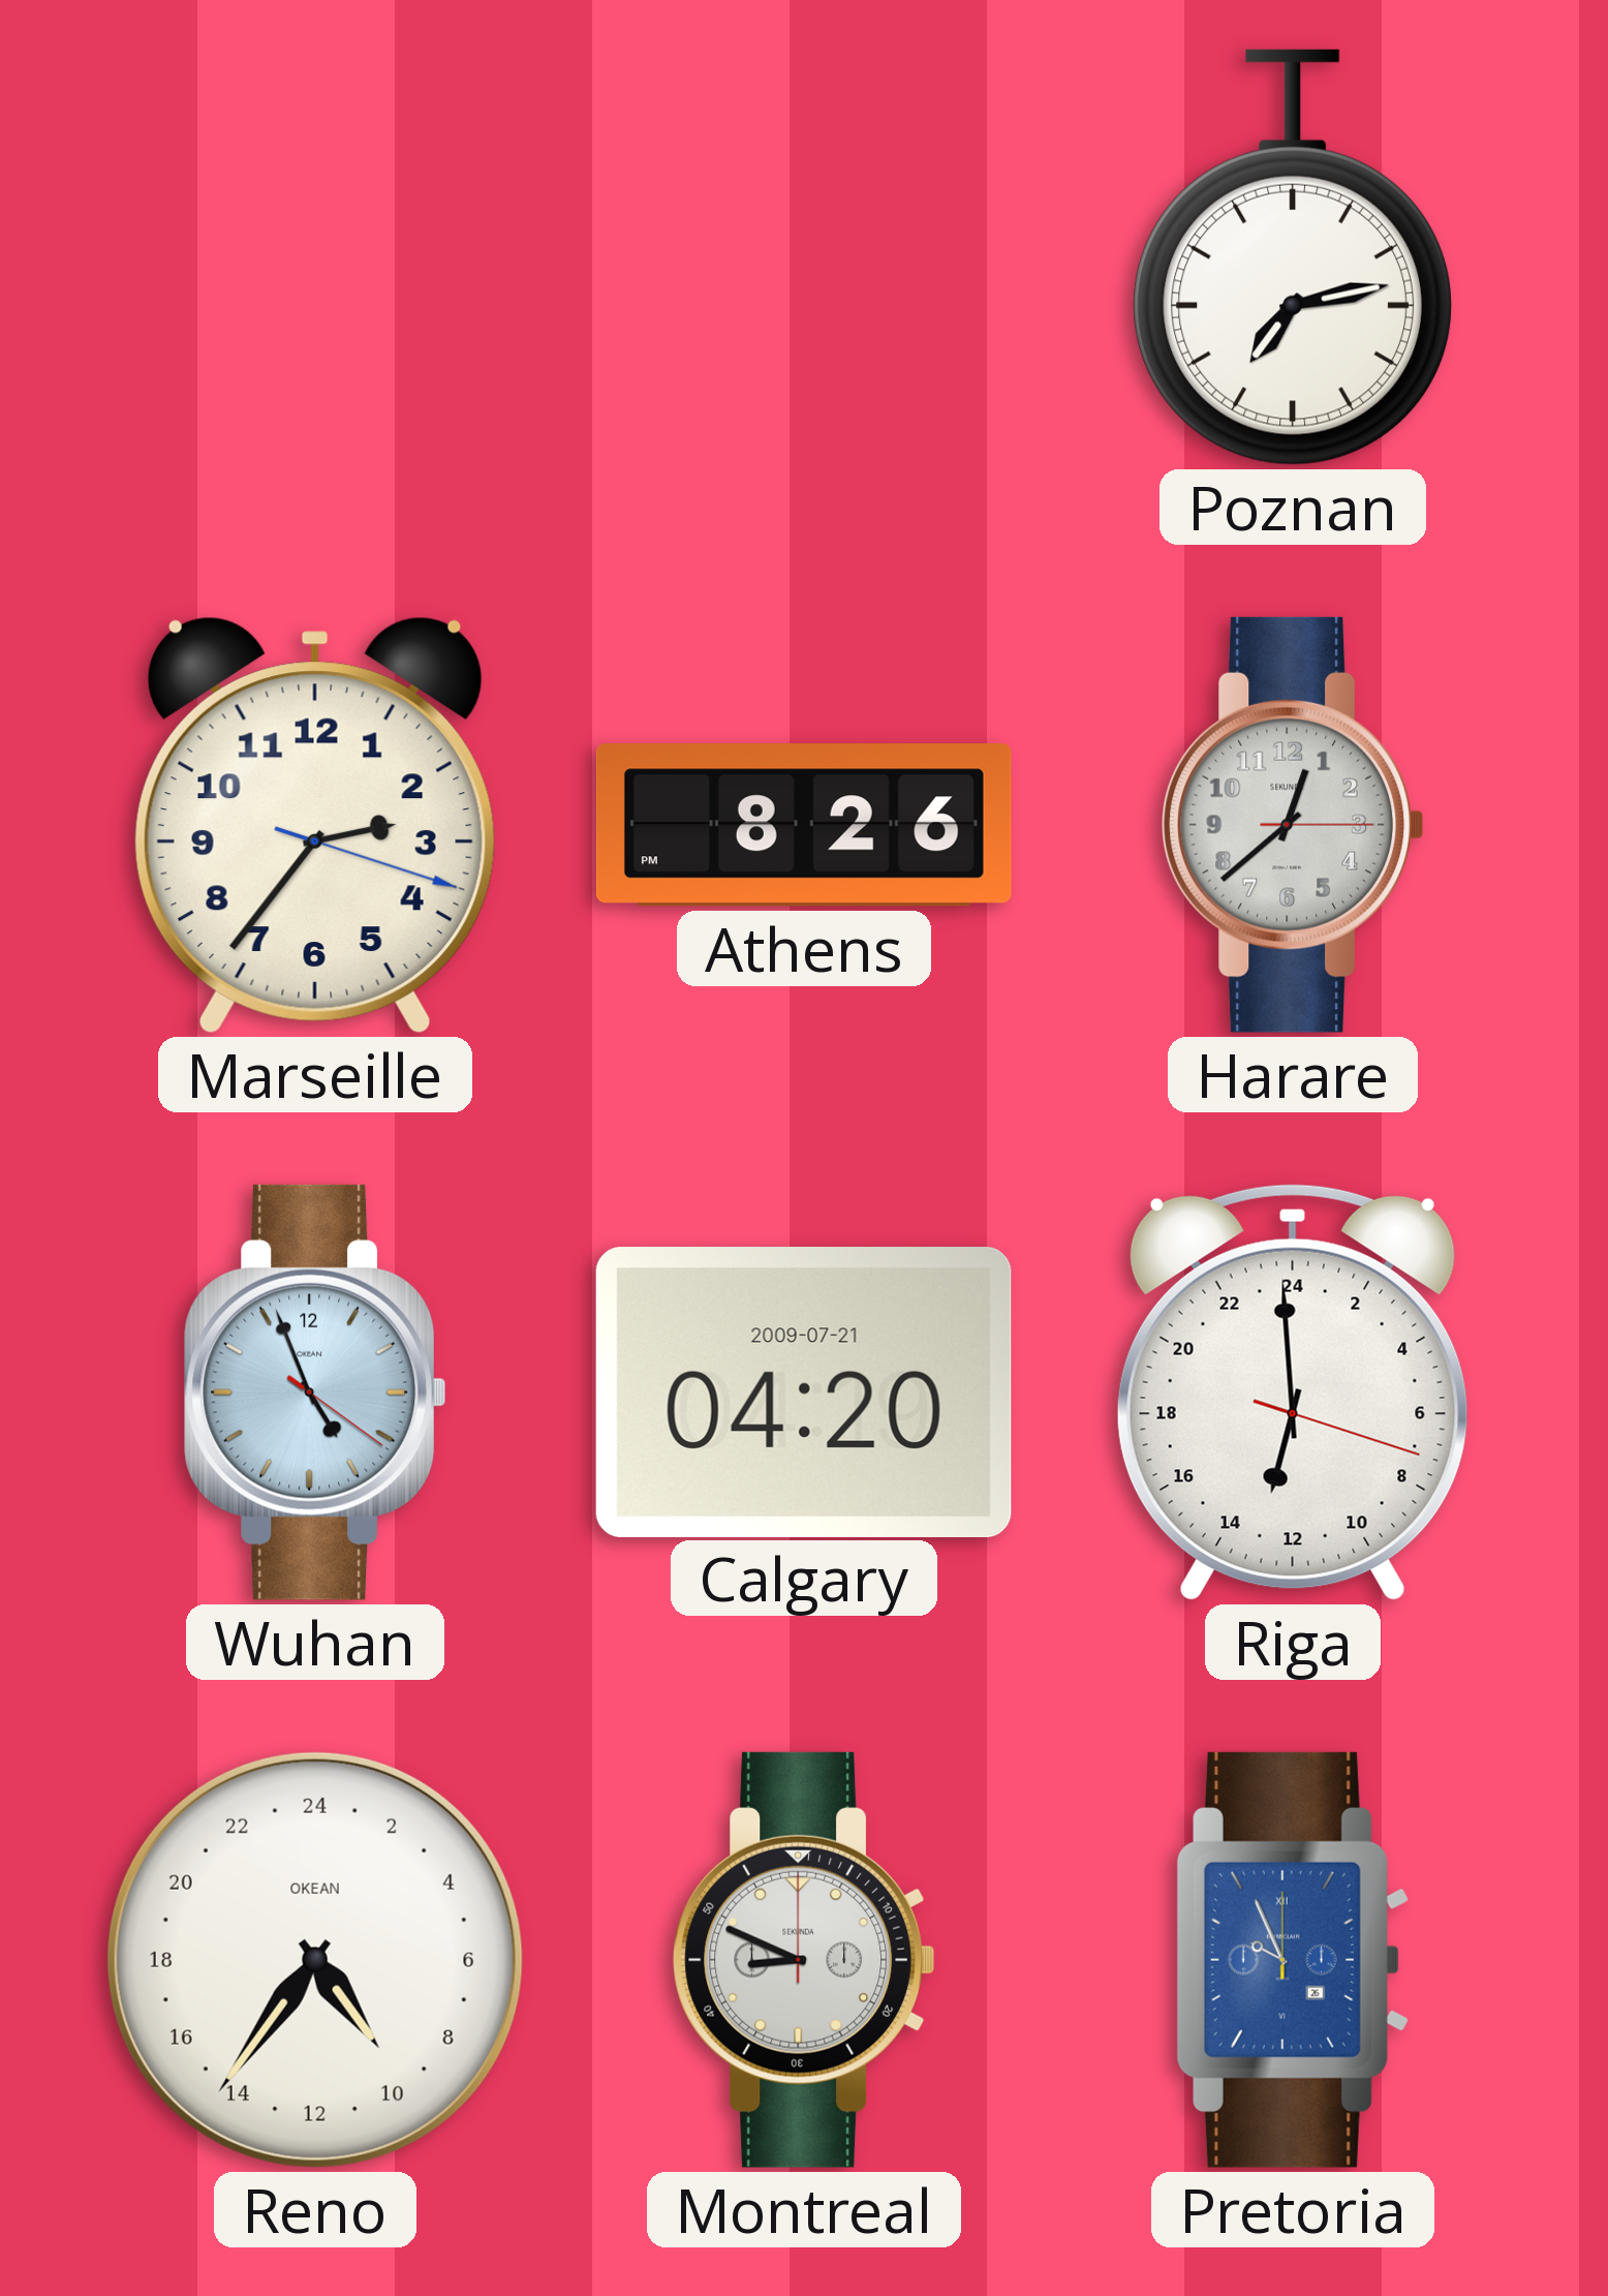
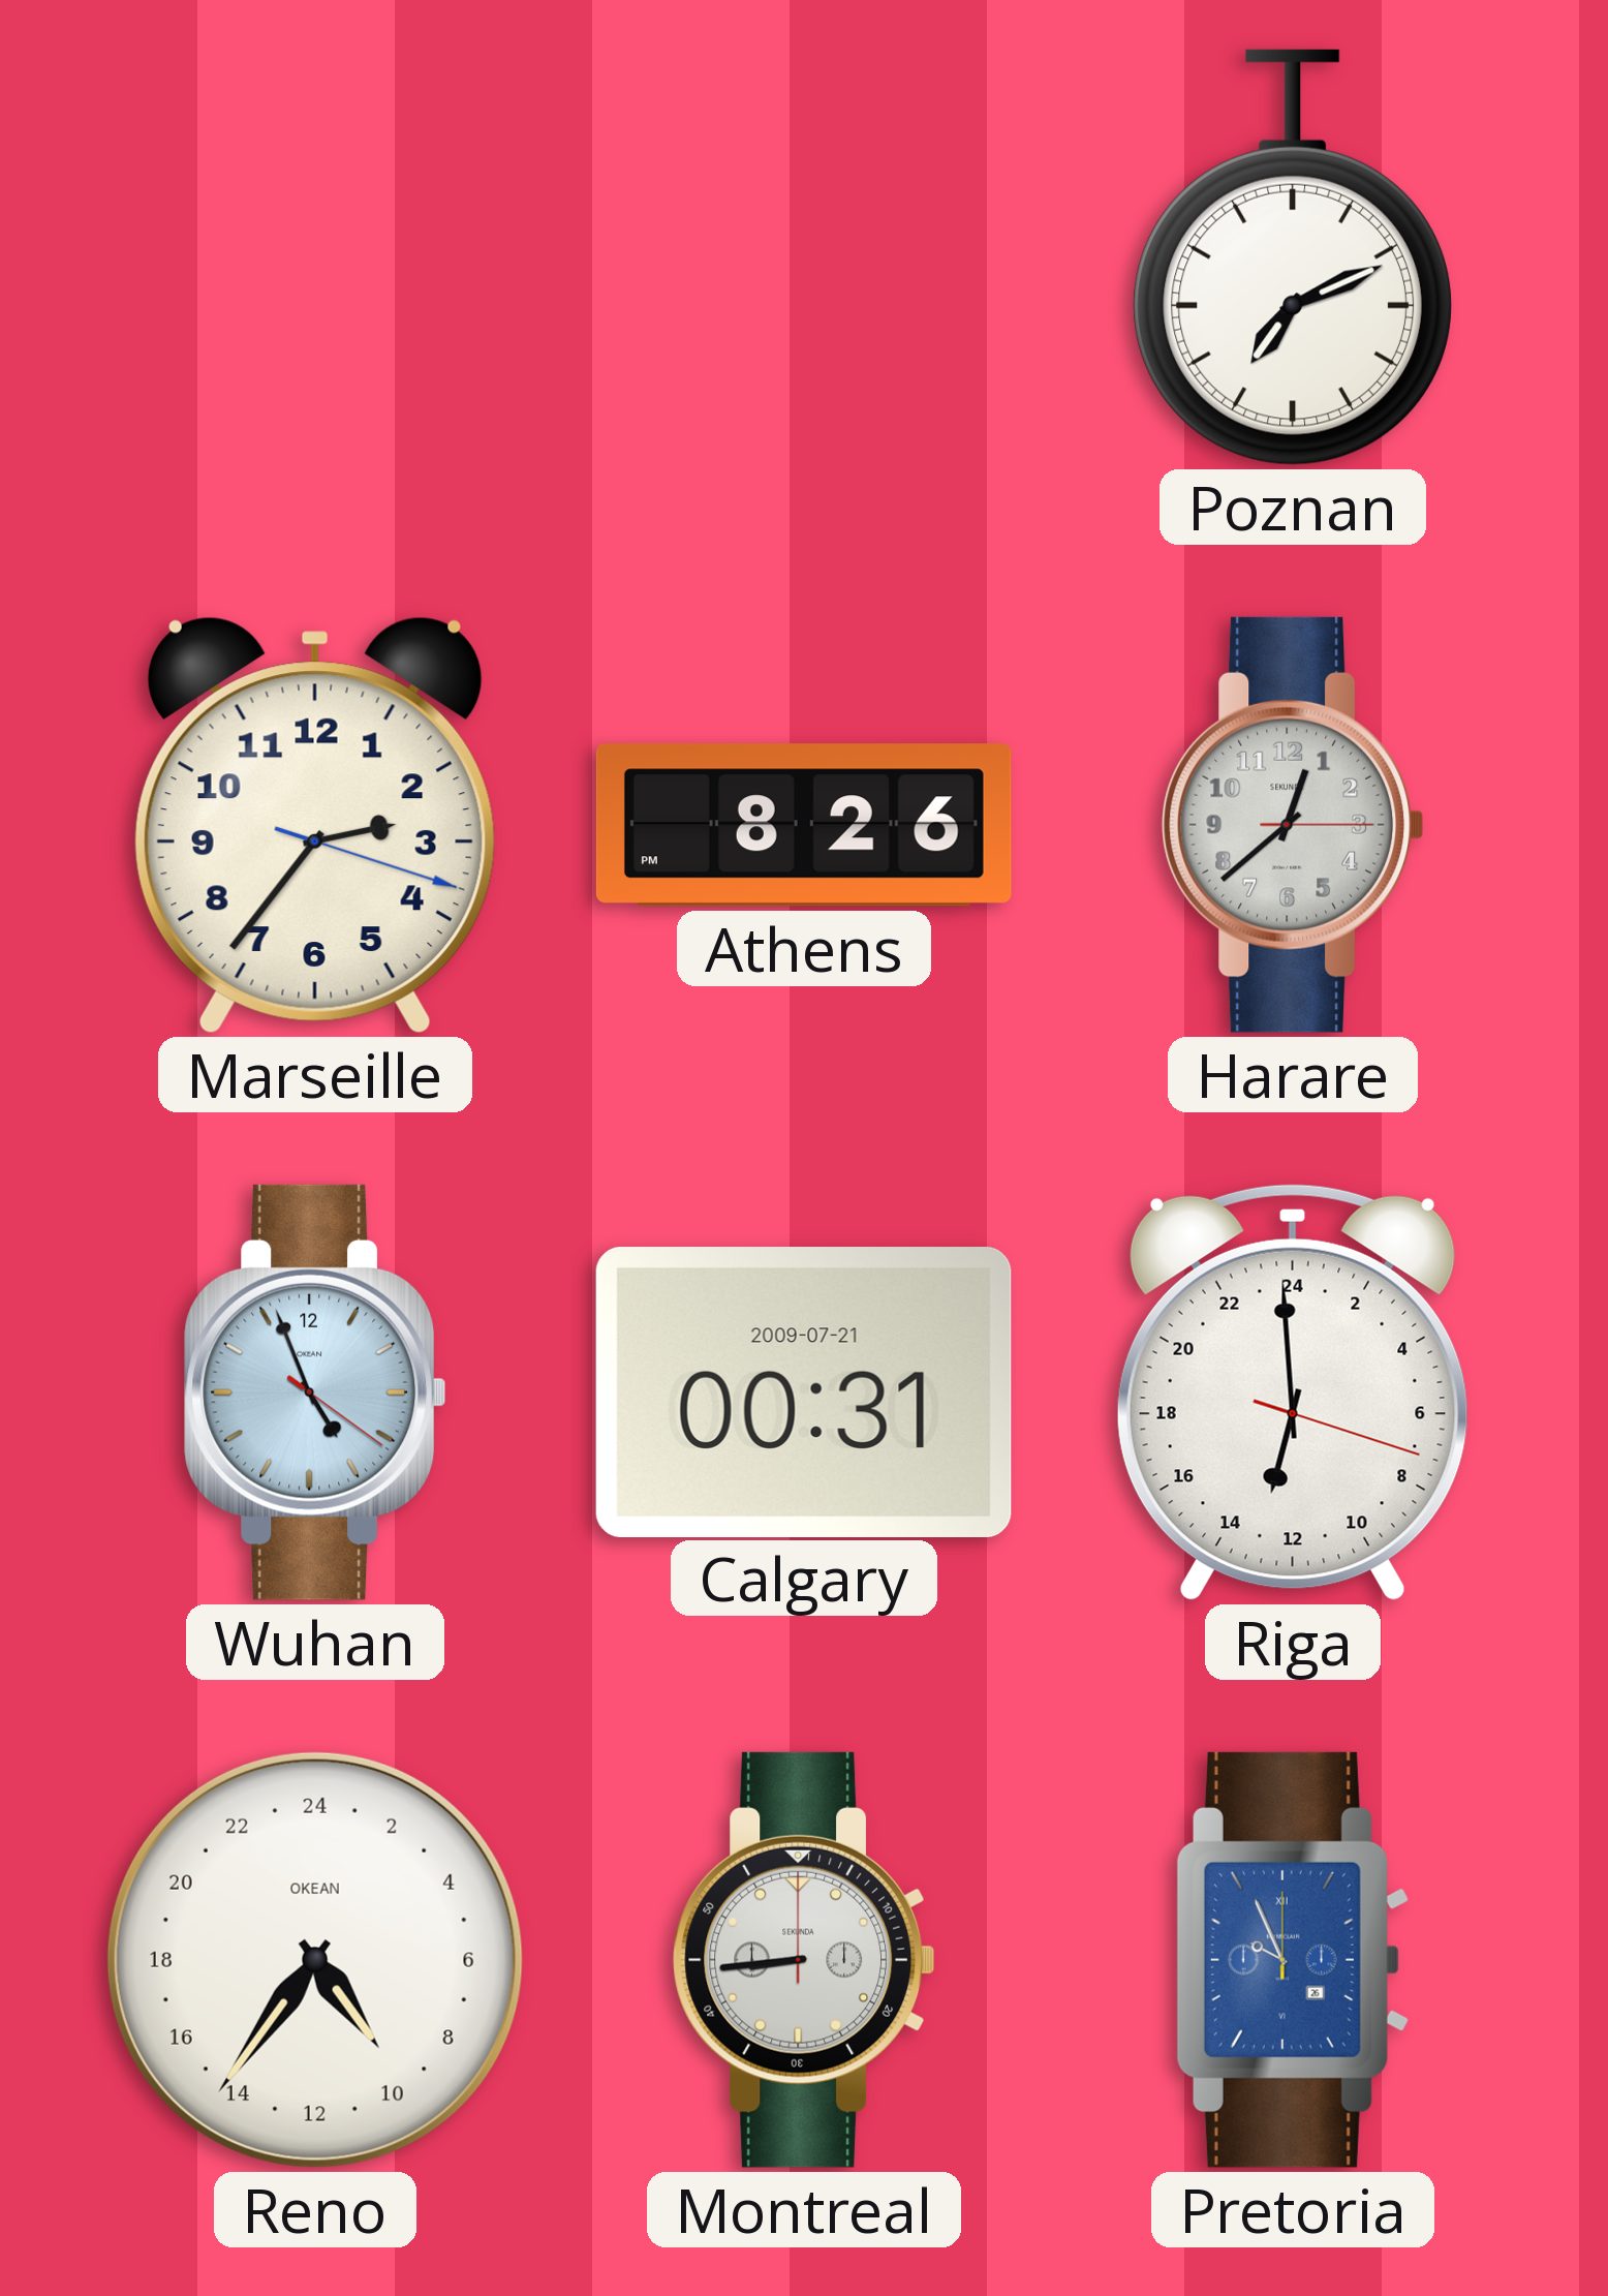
Poznan: 7:13 -> 7:11 (1293, 257)
Calgary: 04:20 -> 00:31 (804, 1391)
Montreal: 8:49 -> 8:44 (803, 1960)
